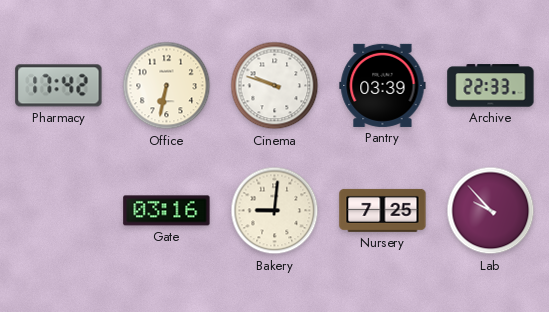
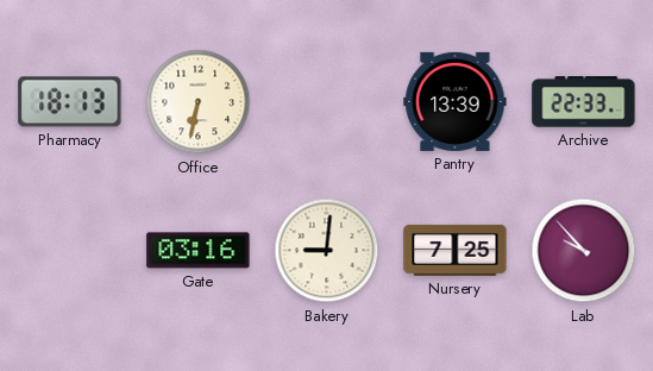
Pharmacy: 17:42 -> 18:13 (70, 102)
Cinema: 9:48 -> none (275, 86)
Pantry: 03:39 -> 13:39 (456, 101)
